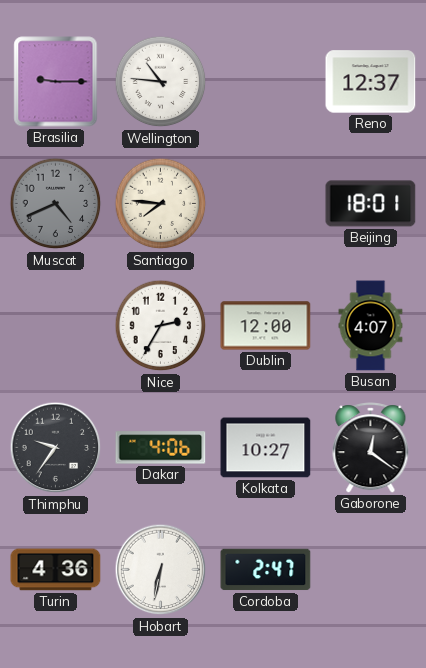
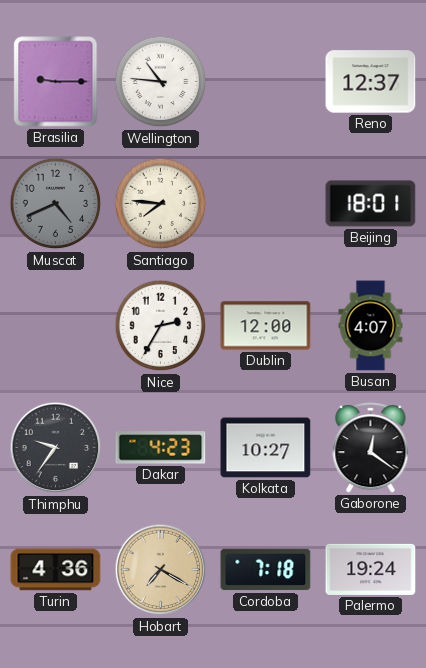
Dakar: 4:06 -> 4:23 (161, 448)
Hobart: 6:32 -> 7:20 (161, 570)
Hobart dial: white -> champagne (161, 570)
Cordoba: 2:47 -> 7:18 (266, 570)
Palermo: none -> 19:24 (371, 569)
